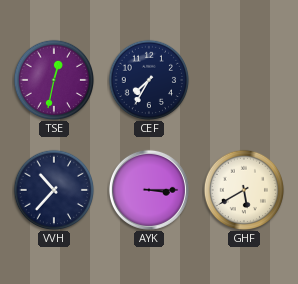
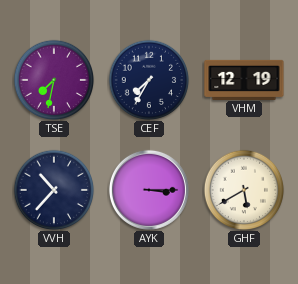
TSE: 12:32 -> 7:32 (54, 80)
VHM: none -> 12:19 (244, 79)
